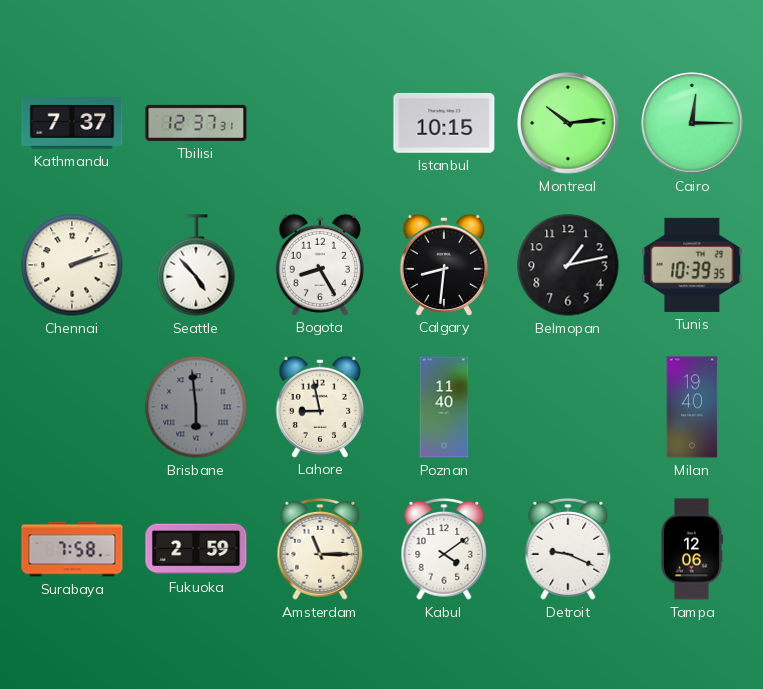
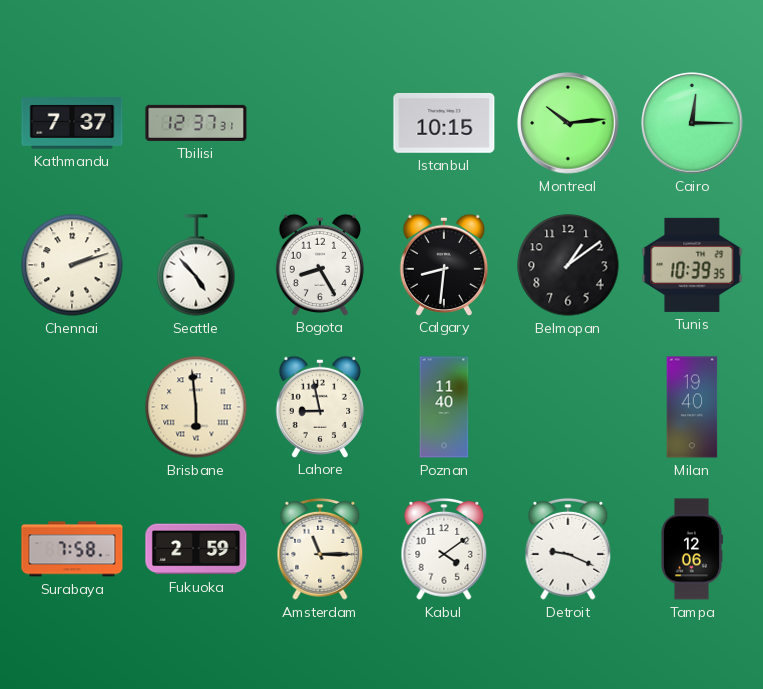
Belmopan: 1:13 -> 1:09 (568, 265)
Brisbane dial: grey -> cream (196, 407)
